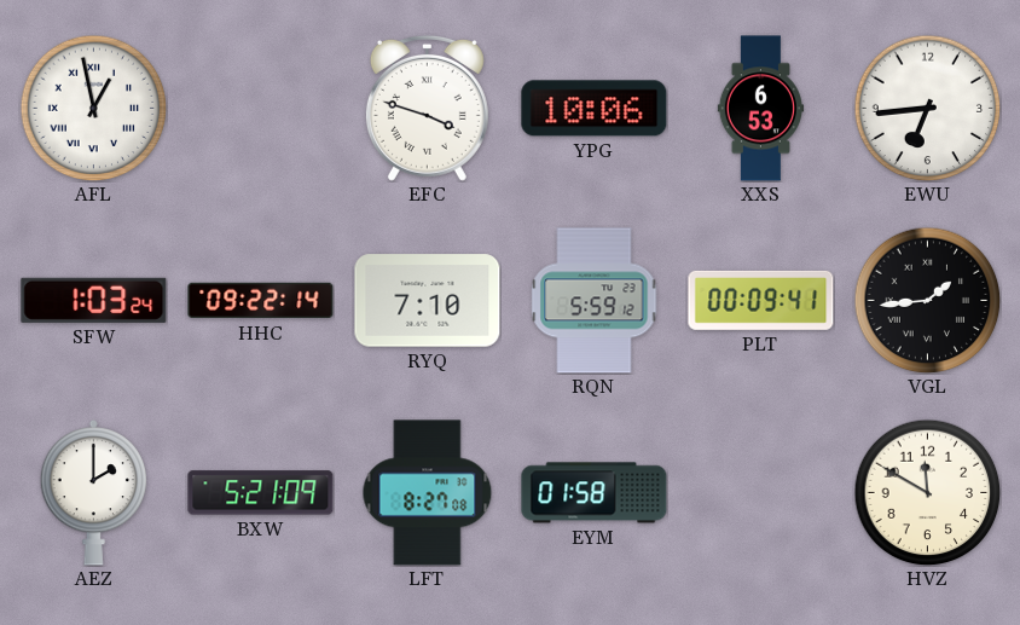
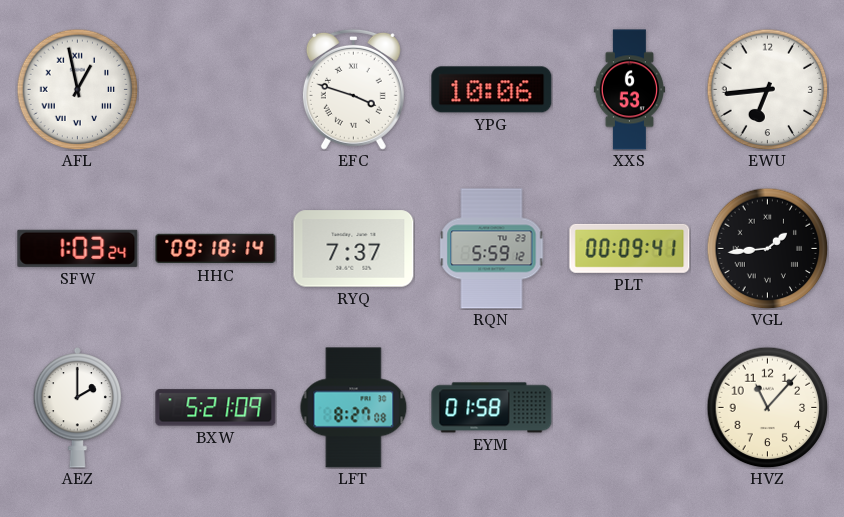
HHC: 09:22 -> 09:18 (216, 249)
RYQ: 7:10 -> 7:37 (354, 249)
HVZ: 11:50 -> 11:07 (767, 407)
